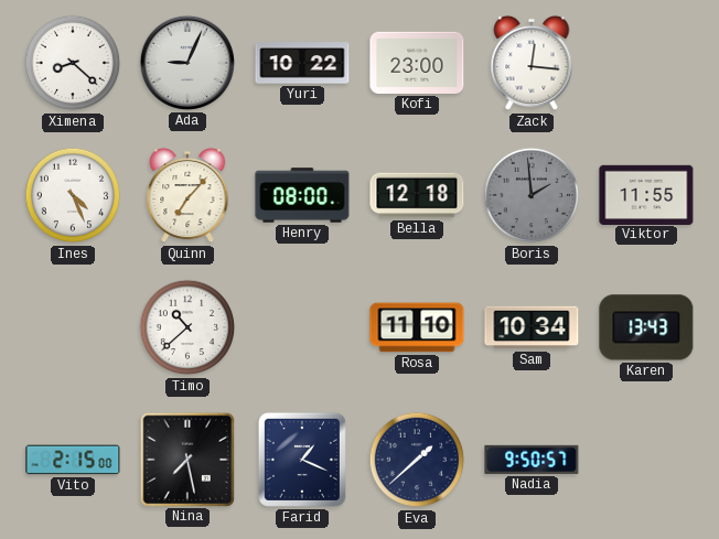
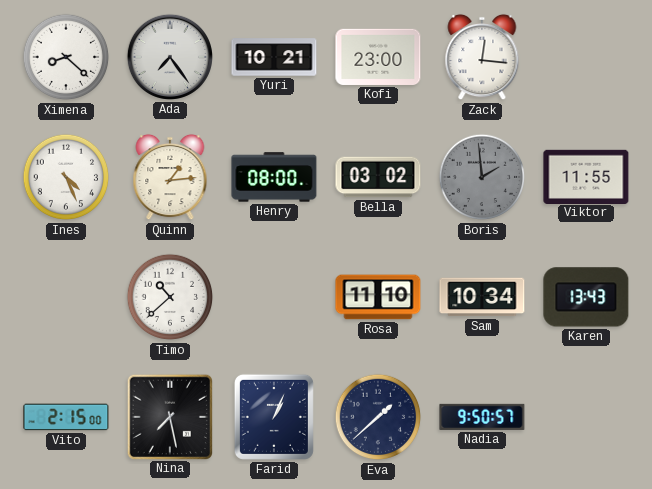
Ada: 9:04 -> 7:24 (170, 57)
Yuri: 10:22 -> 10:21 (274, 57)
Quinn: 7:07 -> 1:14 (170, 177)
Bella: 12:18 -> 03:02 (378, 177)
Farid: 1:19 -> 1:04 (274, 417)
